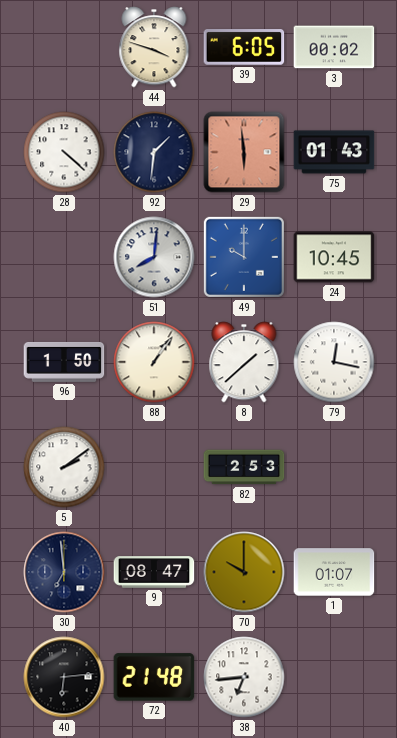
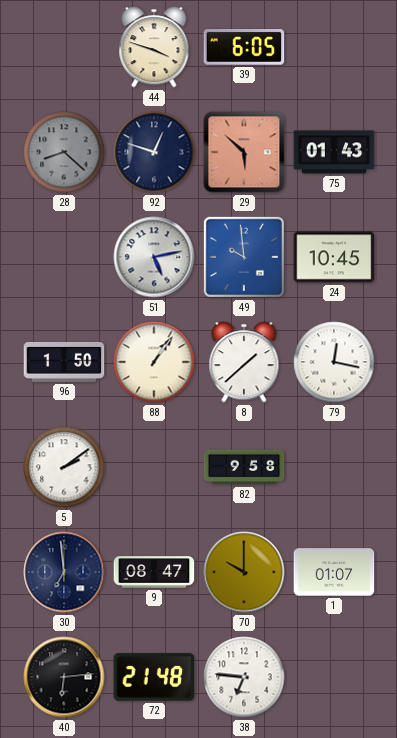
3: 00:02 -> none (334, 47)
28: 4:22 -> 8:22 (64, 152)
28 dial: white -> grey (64, 152)
92: 1:31 -> 12:48 (154, 152)
29: 5:59 -> 5:52 (244, 152)
51: 8:01 -> 5:13 (154, 257)
49: 10:00 -> 9:59 (244, 257)
82: 2:53 -> 9:58 (244, 467)
38: 6:44 -> 6:46 (244, 677)
